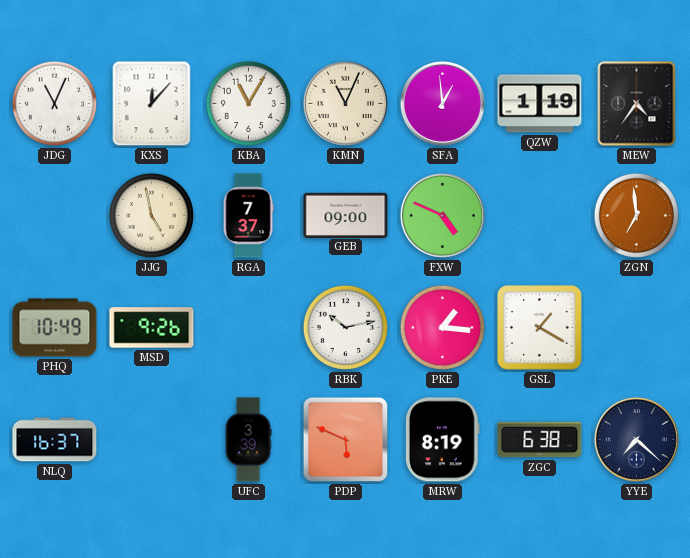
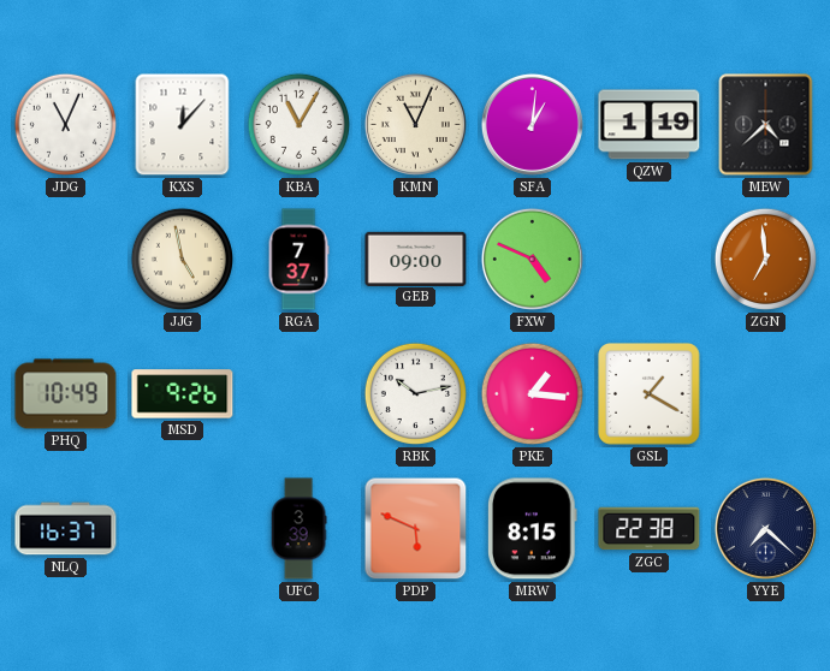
SFA: 12:59 -> 1:01 (532, 124)
MEW: 4:36 -> 4:38 (766, 125)
MRW: 8:19 -> 8:15 (532, 529)
ZGC: 6:38 -> 22:38 (650, 529)
